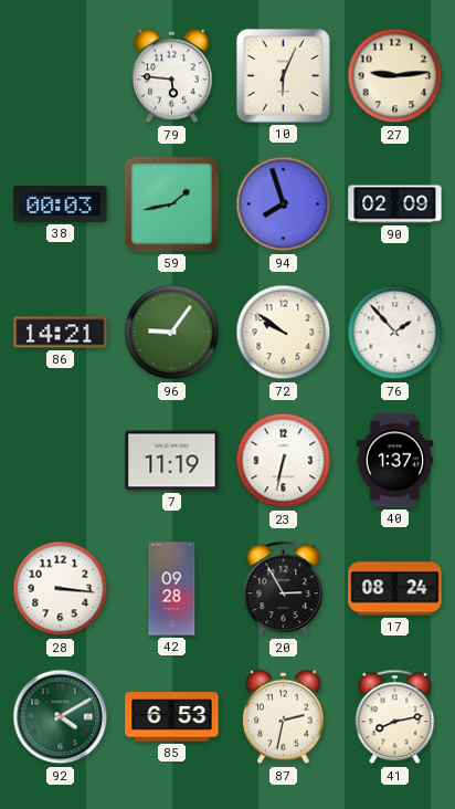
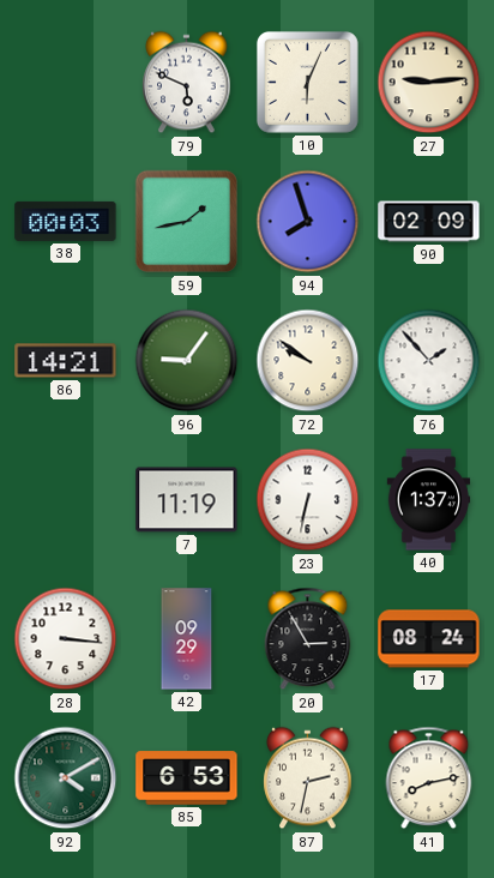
79: 5:46 -> 5:49 (187, 83)
42: 09:28 -> 09:29 (187, 639)
